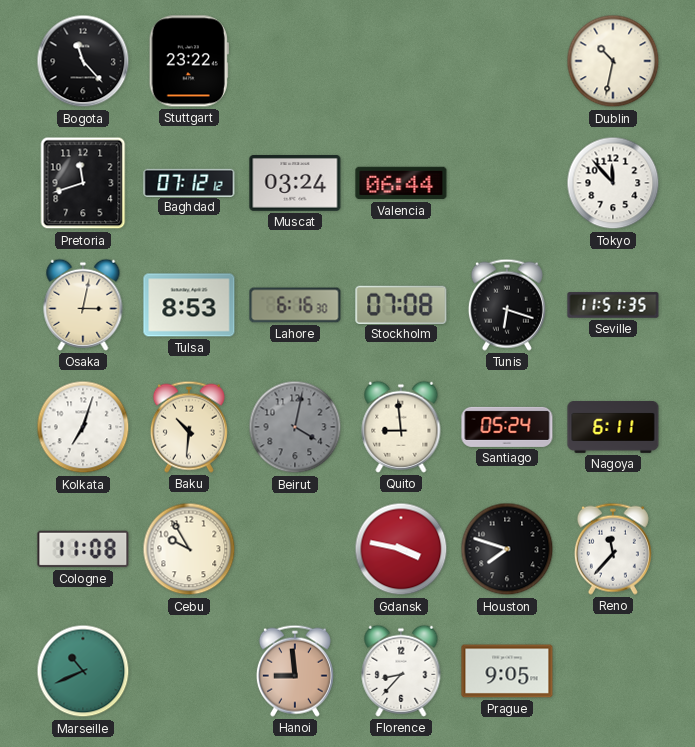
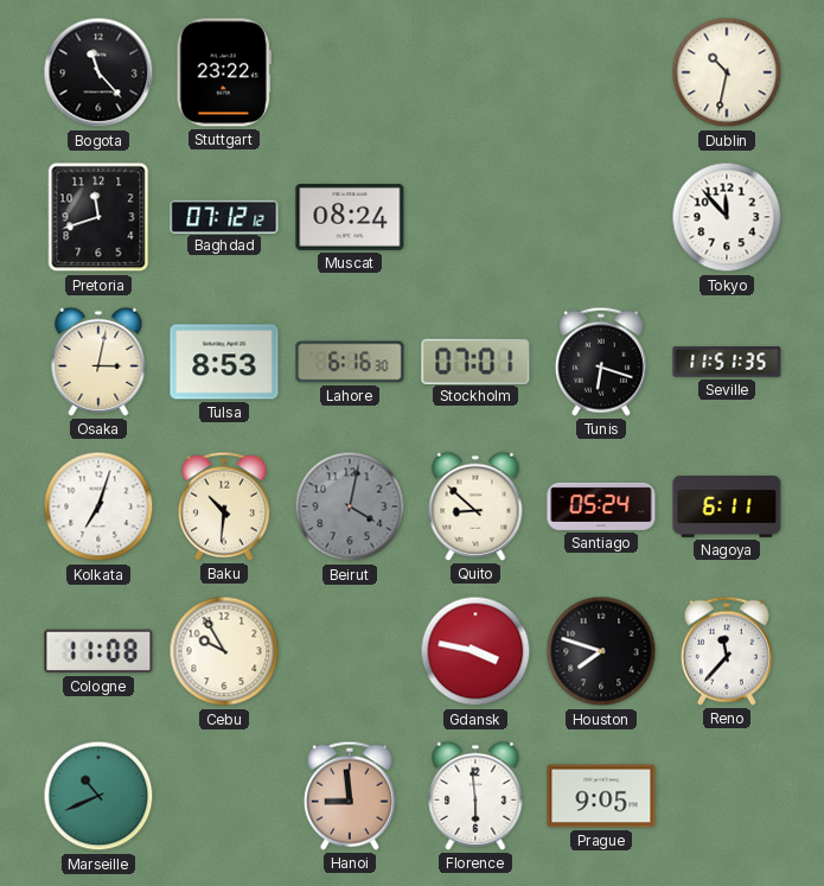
Muscat: 03:24 -> 08:24 (350, 218)
Valencia: 06:44 -> none (401, 183)
Stockholm: 07:08 -> 07:01 (475, 361)
Quito: 8:59 -> 8:52 (475, 506)
Florence: 8:37 -> 5:59 (475, 796)
